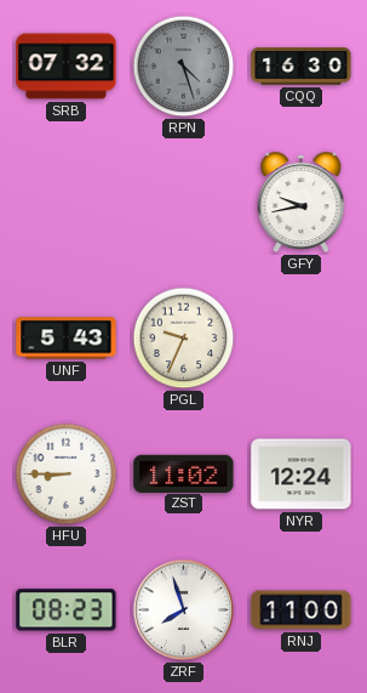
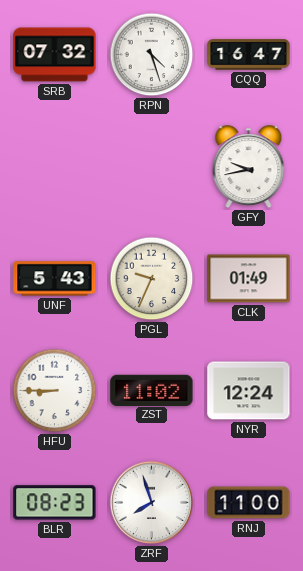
RPN dial: grey -> white (152, 55)
CQQ: 16:30 -> 16:47 (249, 55)
CLK: none -> 01:49 (249, 279)
